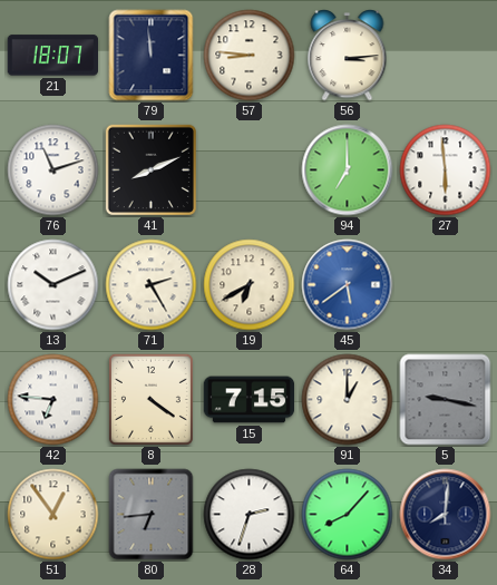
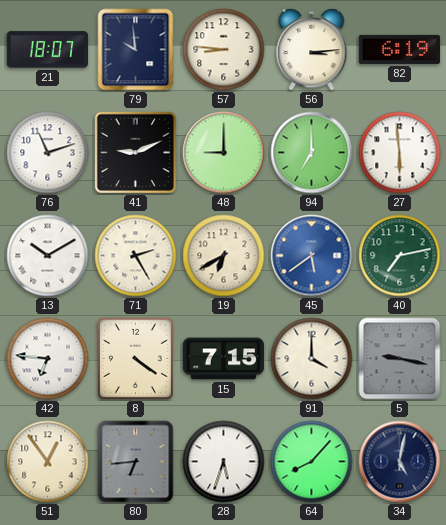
79: 11:59 -> 9:59 (136, 50)
82: none -> 6:19 (400, 49)
41: 8:11 -> 9:11 (135, 152)
48: none -> 9:00 (224, 153)
13: 10:11 -> 10:10 (48, 256)
40: none -> 7:13 (400, 256)
91: 1:00 -> 4:00 (312, 359)
28: 2:33 -> 5:33 (224, 462)
34: 8:01 -> 5:02 (400, 462)
